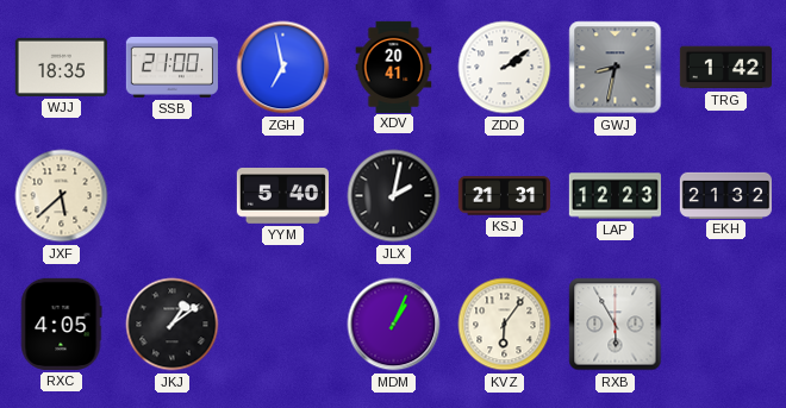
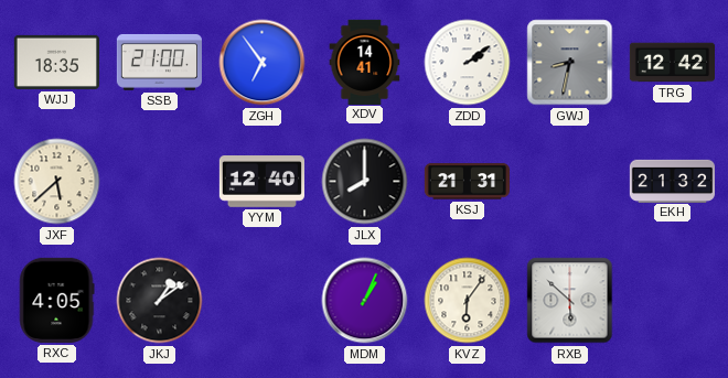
ZGH: 6:58 -> 6:54 (263, 63)
XDV: 20:41 -> 14:41 (365, 62)
TRG: 1:42 -> 12:42 (672, 63)
YYM: 5:40 -> 12:40 (261, 182)
JLX: 2:02 -> 8:00 (365, 182)
LAP: 12:23 -> none (615, 196)
RXB: 5:55 -> 5:52 (570, 301)
